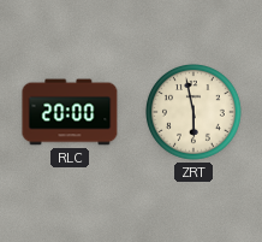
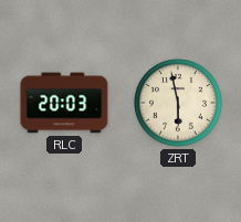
RLC: 20:00 -> 20:03 (64, 103)
